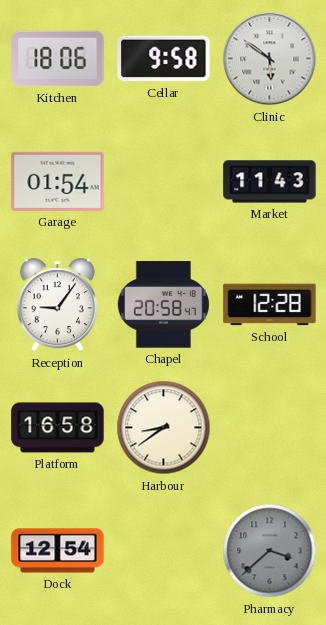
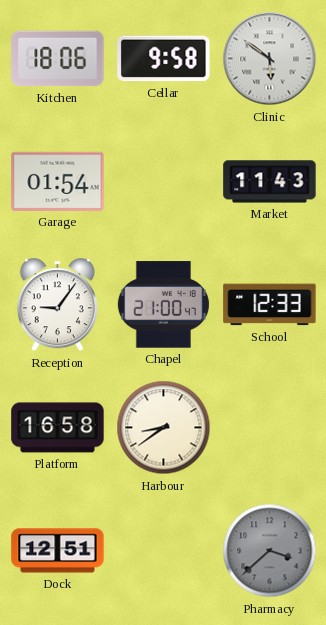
Chapel: 20:58 -> 21:00 (163, 305)
School: 12:28 -> 12:33 (270, 305)
Dock: 12:54 -> 12:51 (58, 551)
